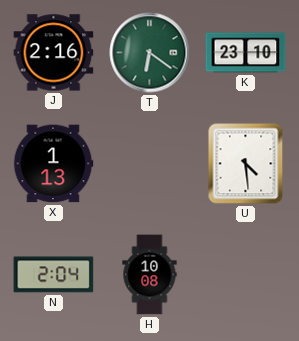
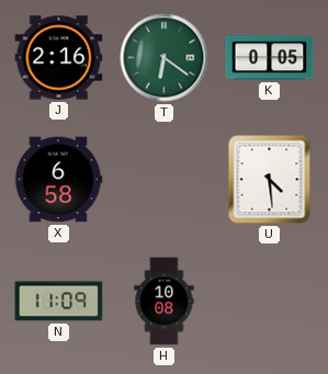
K: 23:10 -> 0:05 (270, 58)
X: 1:13 -> 6:58 (58, 180)
N: 2:04 -> 11:09 (59, 302)
